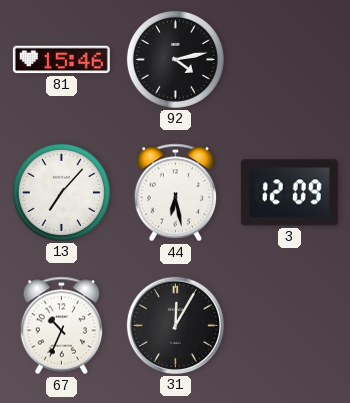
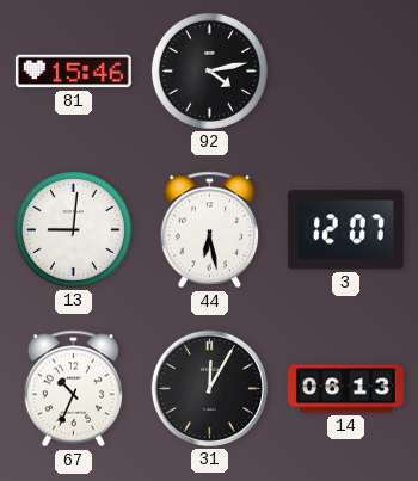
13: 7:07 -> 9:01 (73, 229)
3: 12:09 -> 12:07 (345, 230)
14: none -> 06:13 (345, 389)
